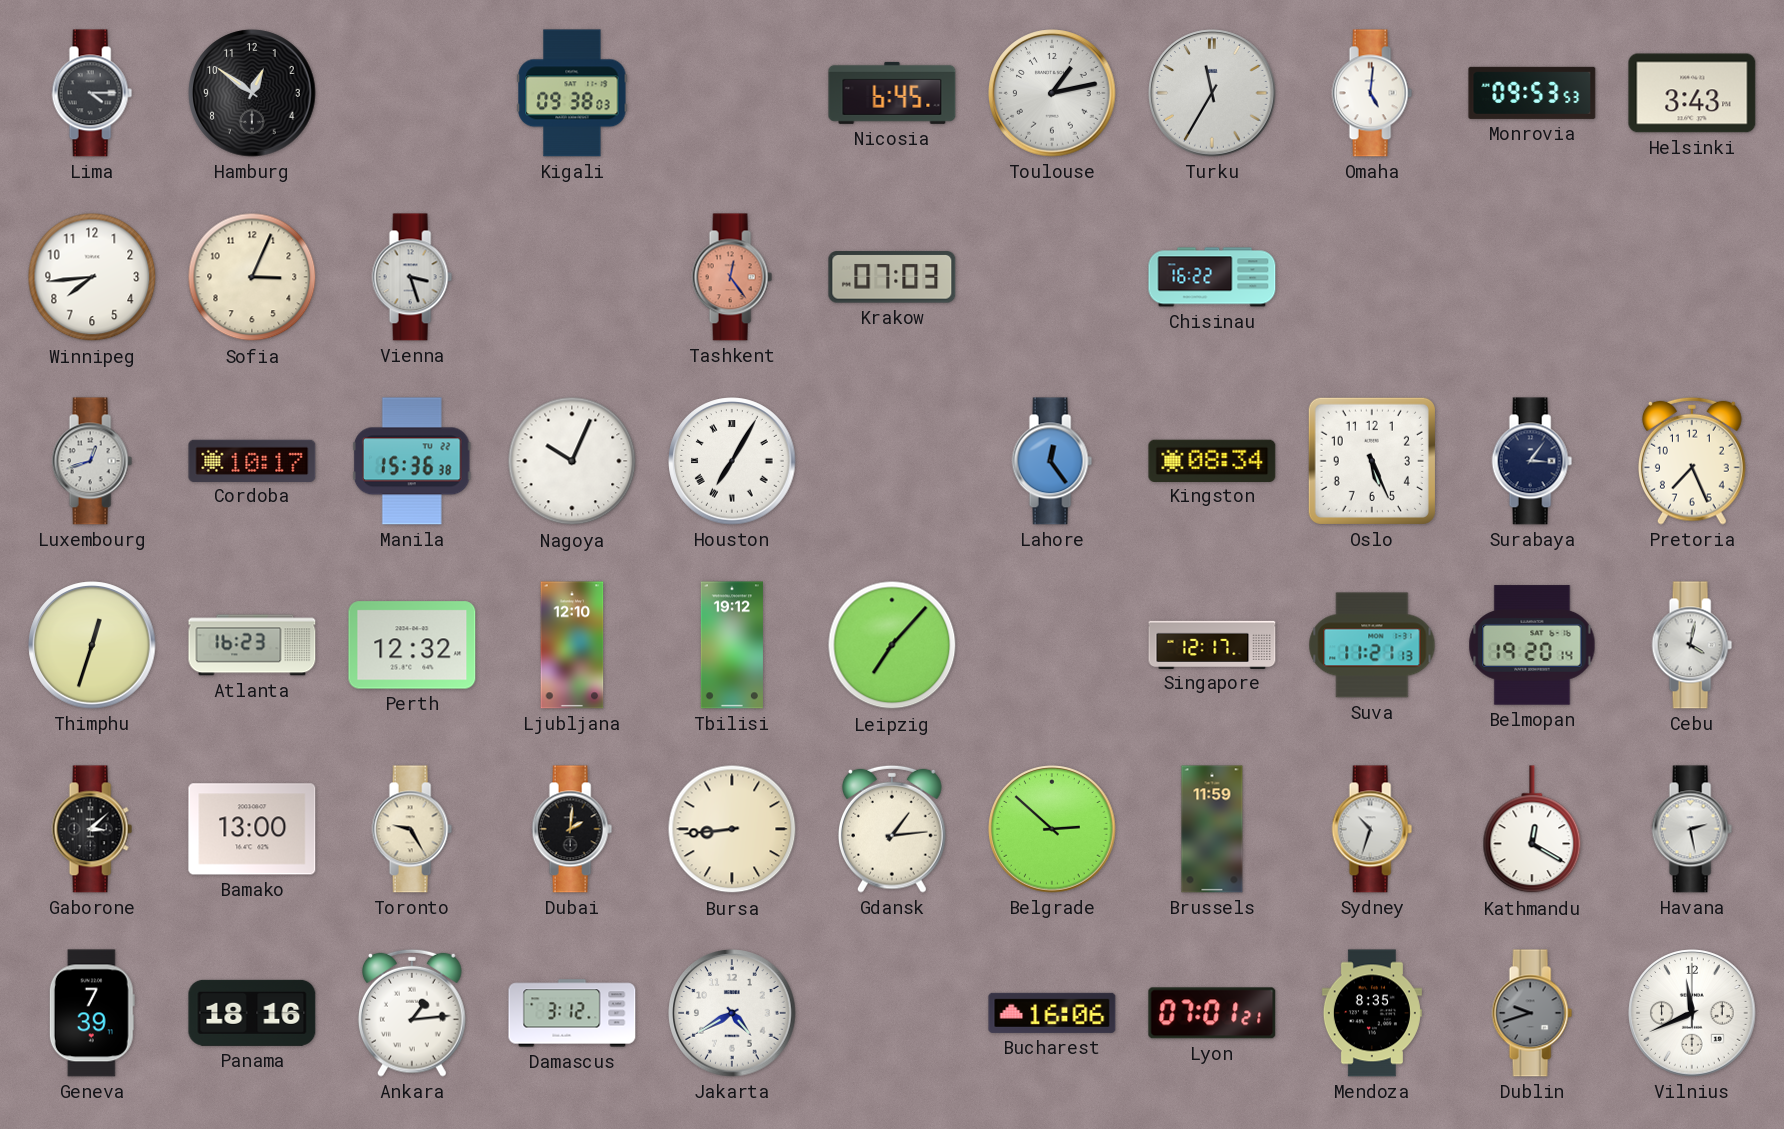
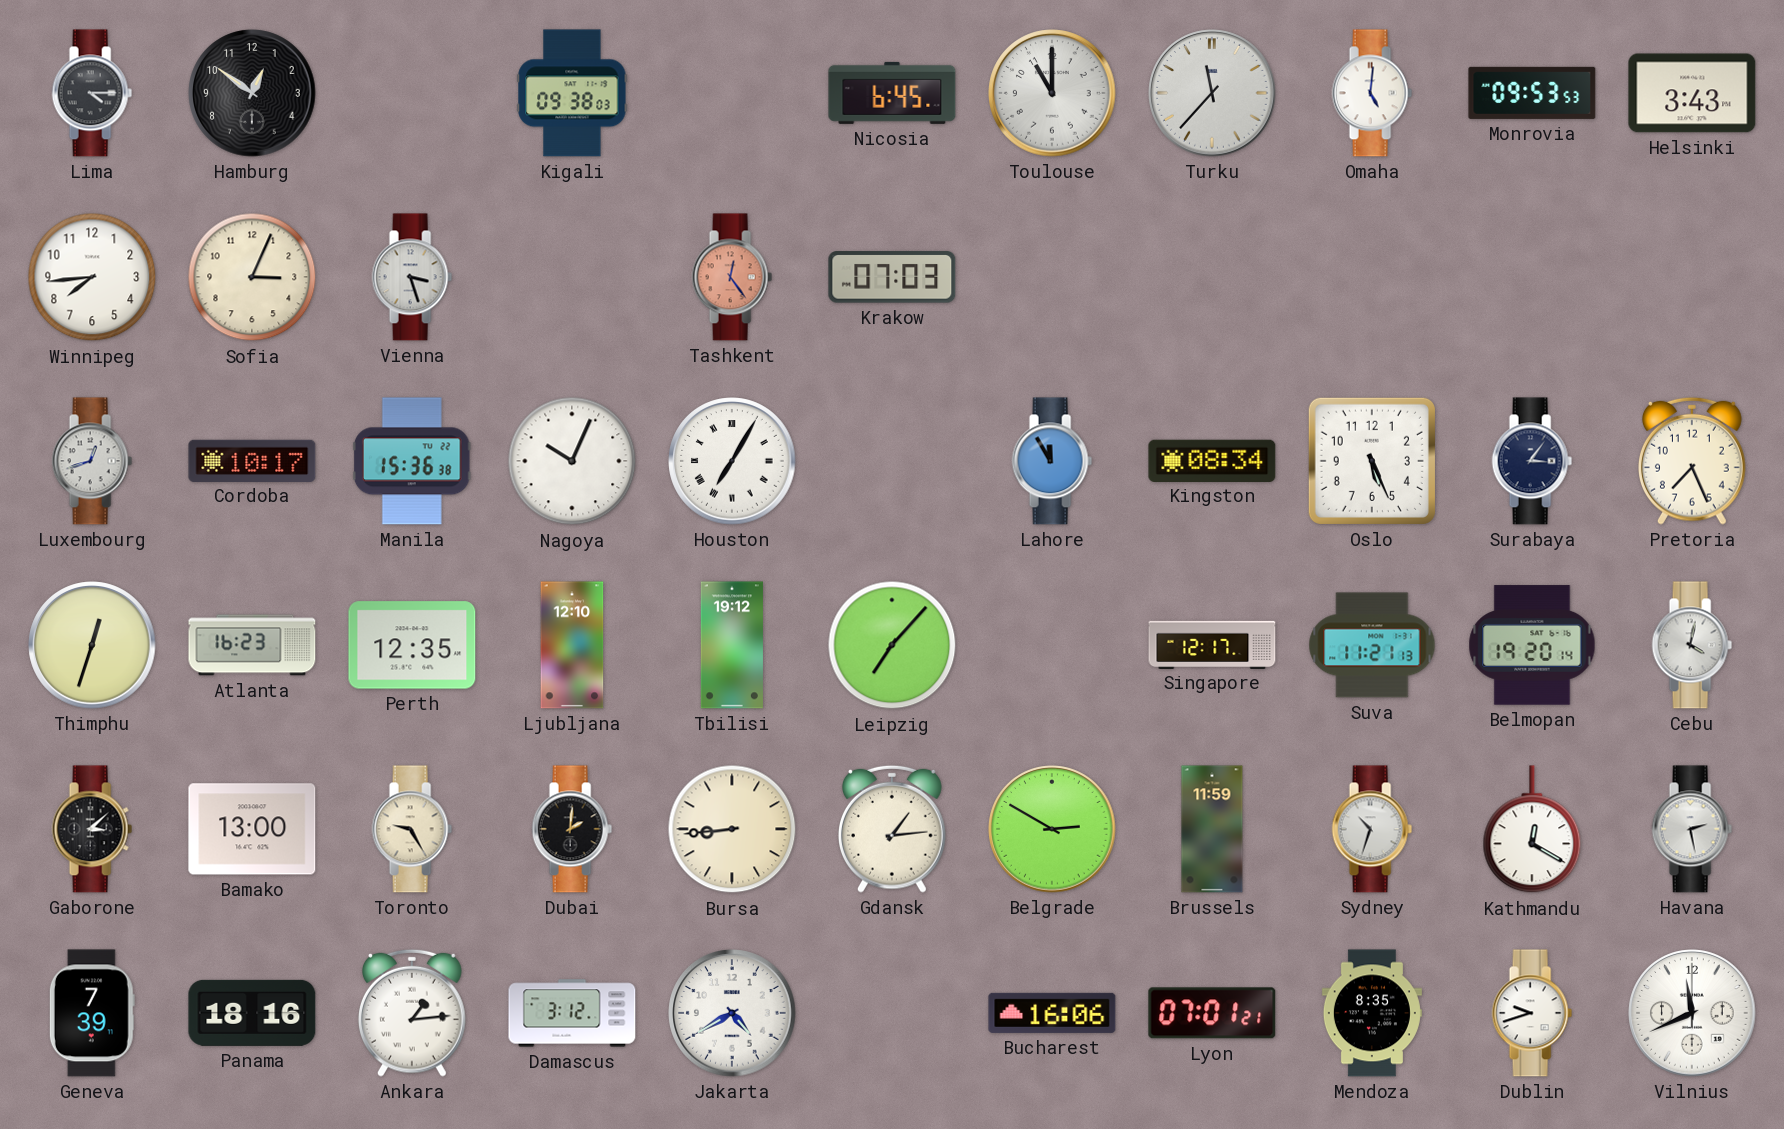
Toulouse: 1:13 -> 11:00 (1052, 93)
Turku: 11:35 -> 11:37 (1212, 93)
Chisinau: 16:22 -> none (1212, 277)
Lahore: 12:24 -> 11:55 (1052, 461)
Perth: 12:32 -> 12:35 (412, 645)
Belgrade: 2:52 -> 2:50 (1052, 829)
Dublin dial: grey -> white (1532, 1013)
